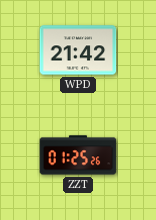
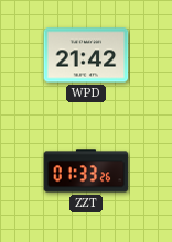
ZZT: 01:25 -> 01:33 (86, 170)
